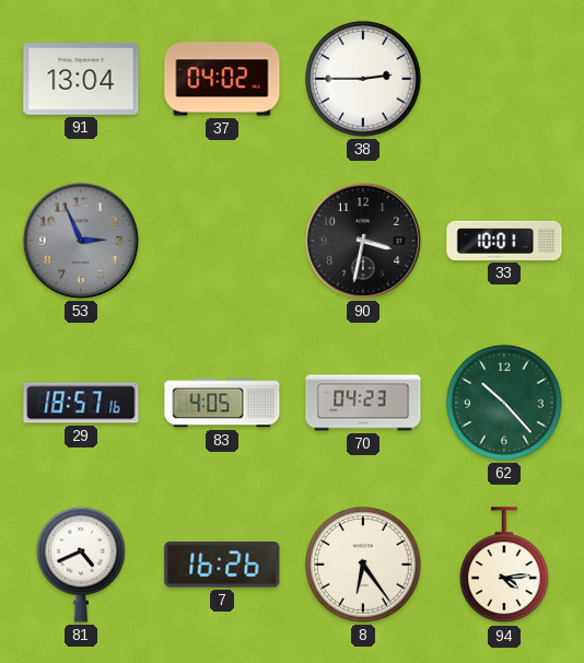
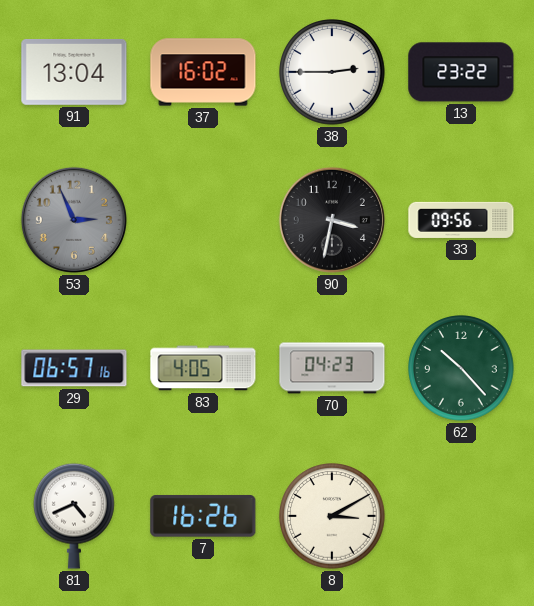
37: 04:02 -> 16:02 (203, 72)
13: none -> 23:22 (461, 72)
33: 10:01 -> 09:56 (461, 220)
29: 18:57 -> 06:57 (74, 368)
8: 6:24 -> 3:10 (332, 516)
94: 4:14 -> none (505, 566)
